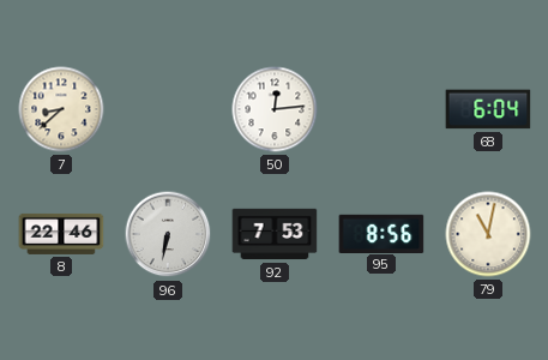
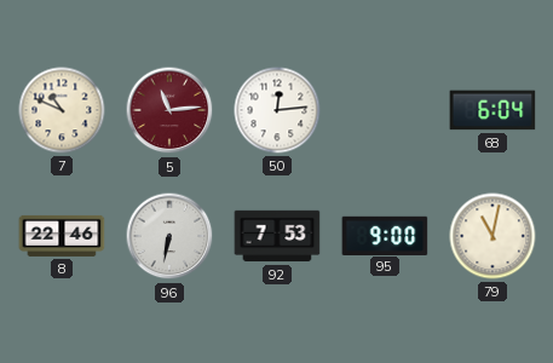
7: 8:38 -> 10:49 (62, 110)
5: none -> 11:14 (169, 110)
95: 8:56 -> 9:00 (385, 235)
